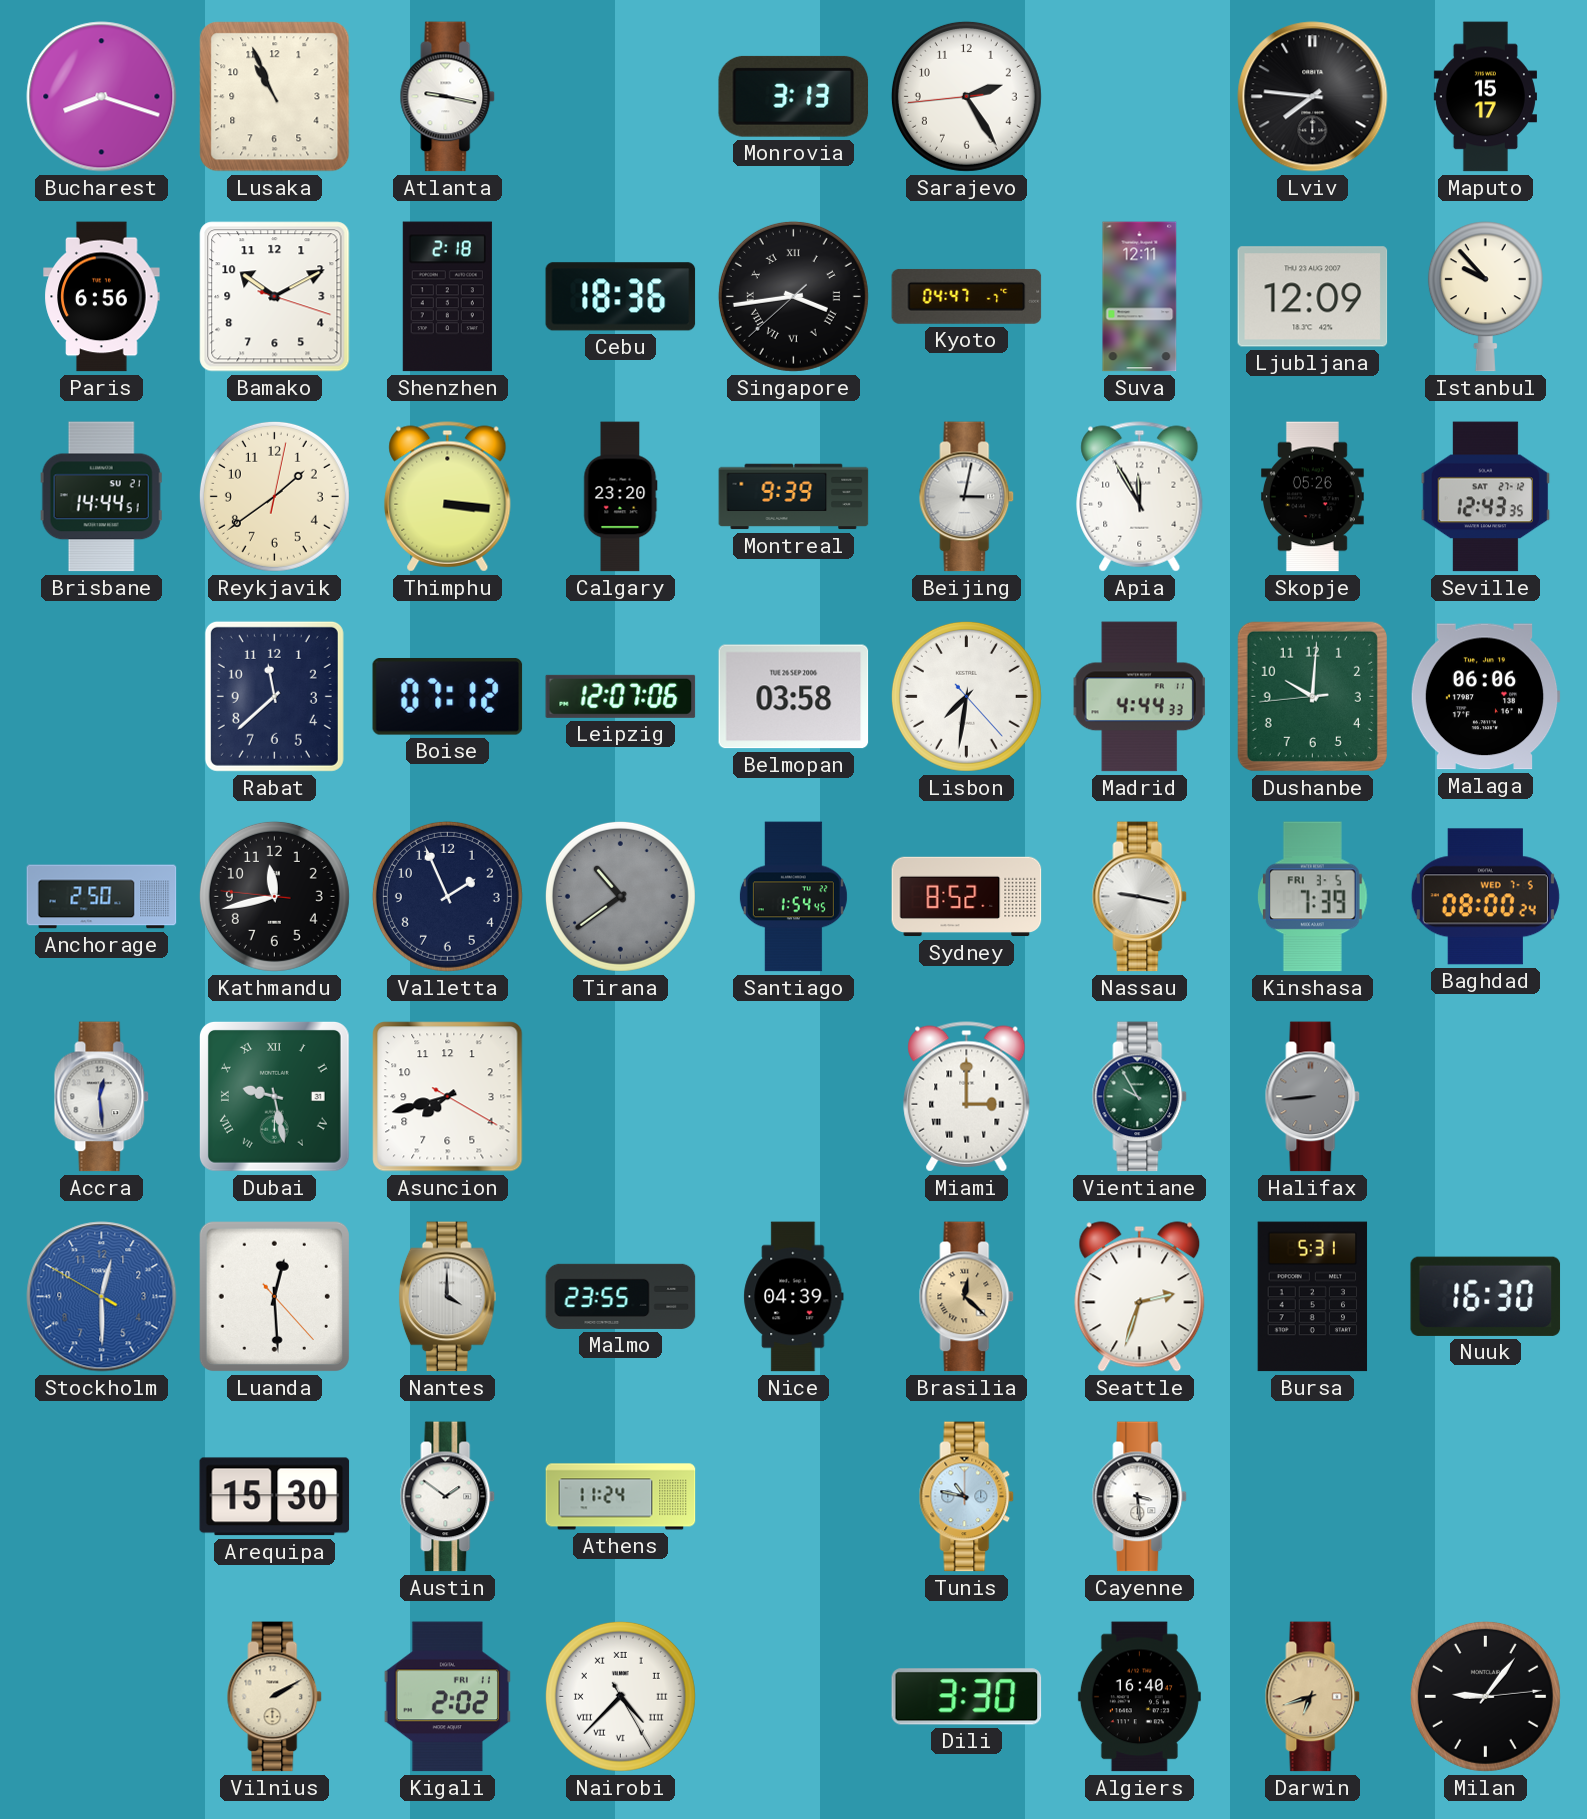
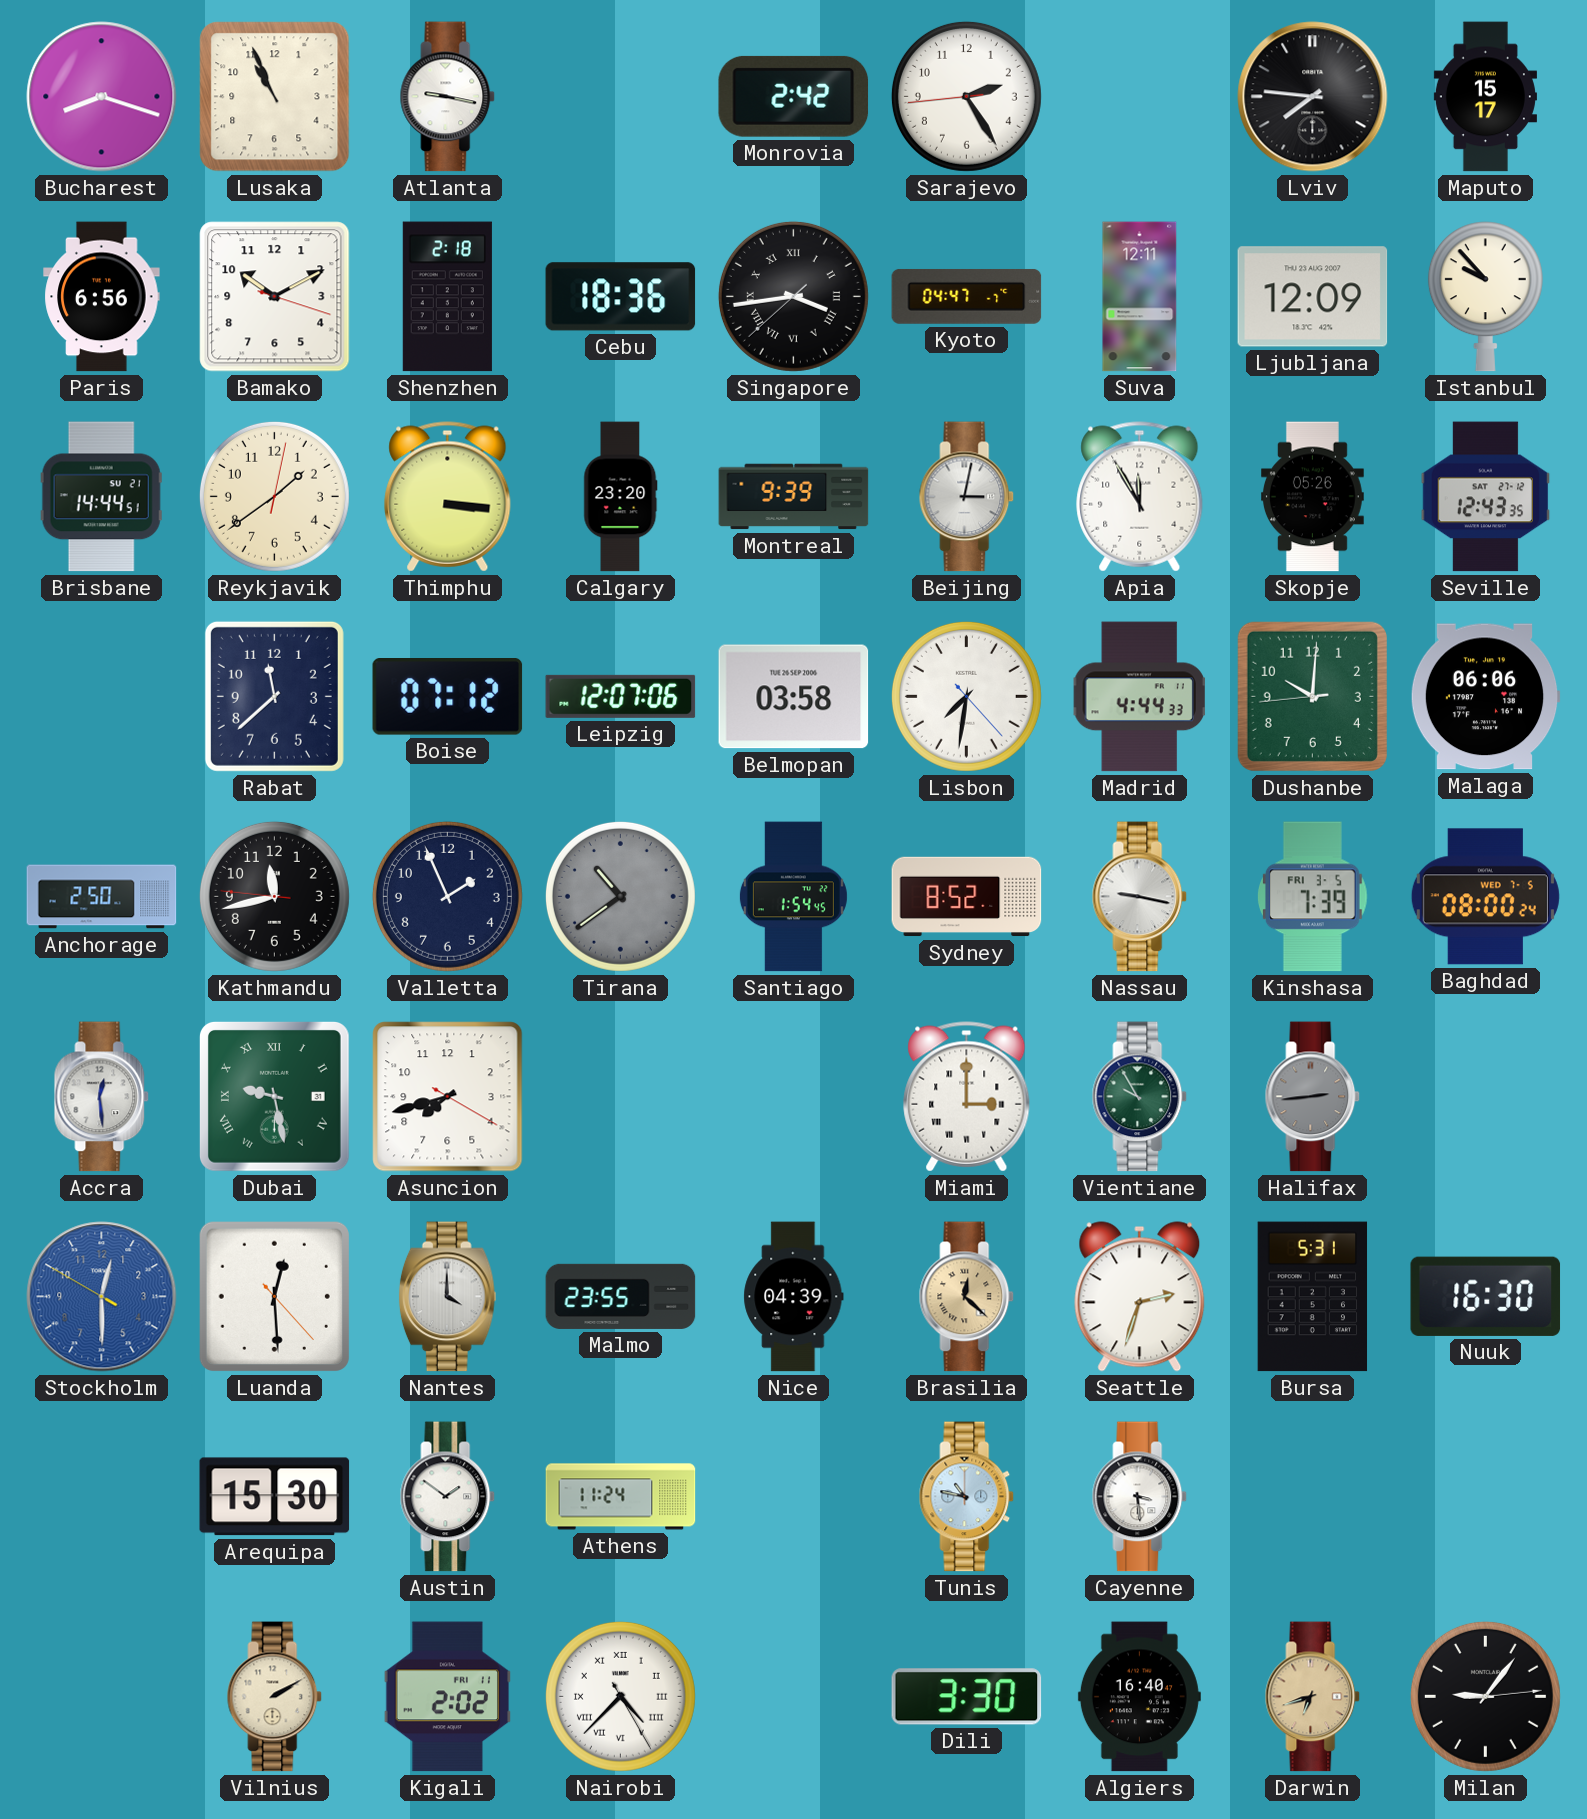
Monrovia: 3:13 -> 2:42 (794, 96)
Halifax: 8:44 -> 2:44 (1313, 1097)
